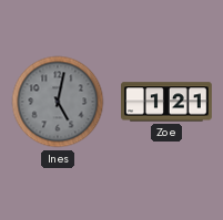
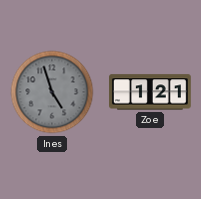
Ines: 5:02 -> 4:57 (52, 92)
